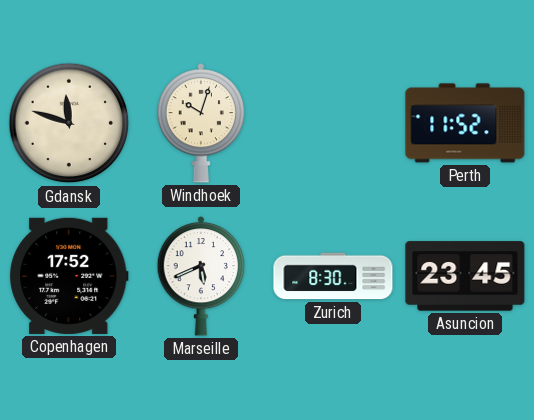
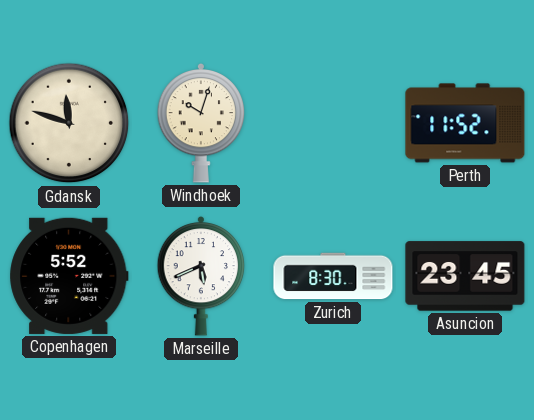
Copenhagen: 17:52 -> 5:52 (69, 276)
